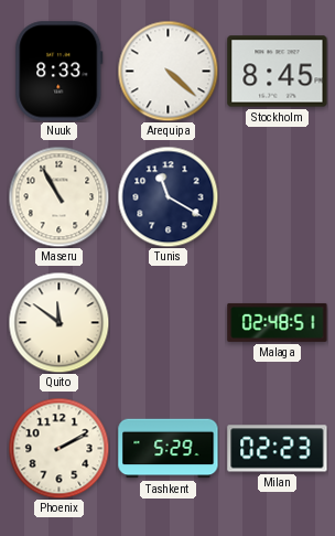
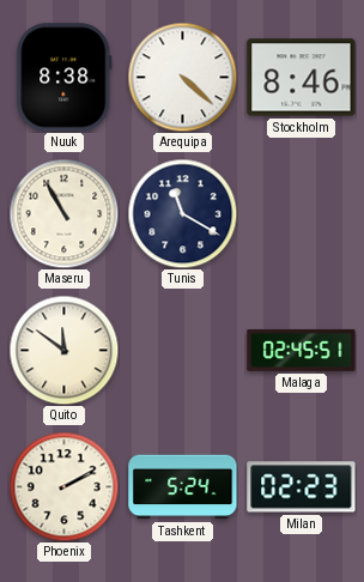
Nuuk: 8:33 -> 8:38 (65, 78)
Stockholm: 8:45 -> 8:46 (302, 78)
Malaga: 02:48 -> 02:45 (302, 350)
Tashkent: 5:29 -> 5:24 (183, 487)
